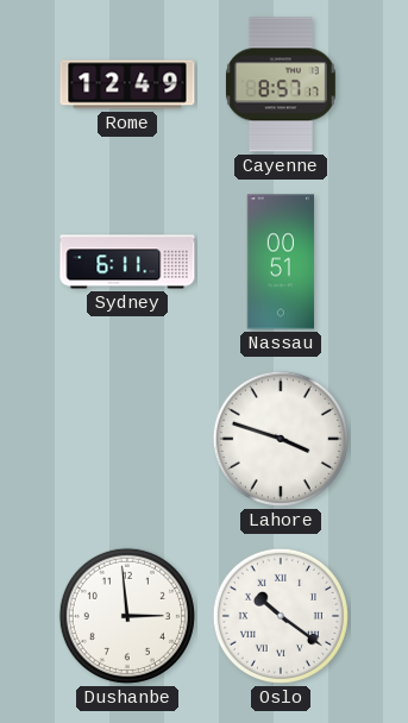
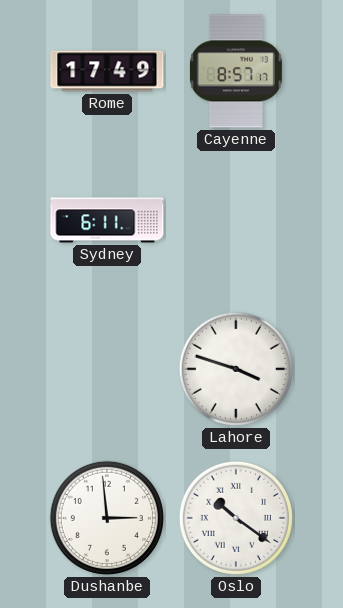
Rome: 12:49 -> 17:49 (107, 71)
Nassau: 00:51 -> none (281, 262)
